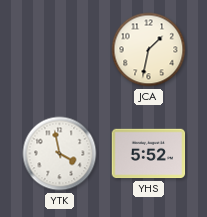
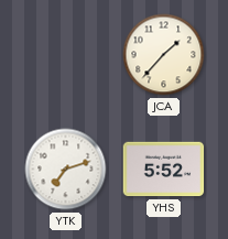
JCA: 1:32 -> 1:37 (164, 55)
YTK: 3:58 -> 7:12 (66, 170)
